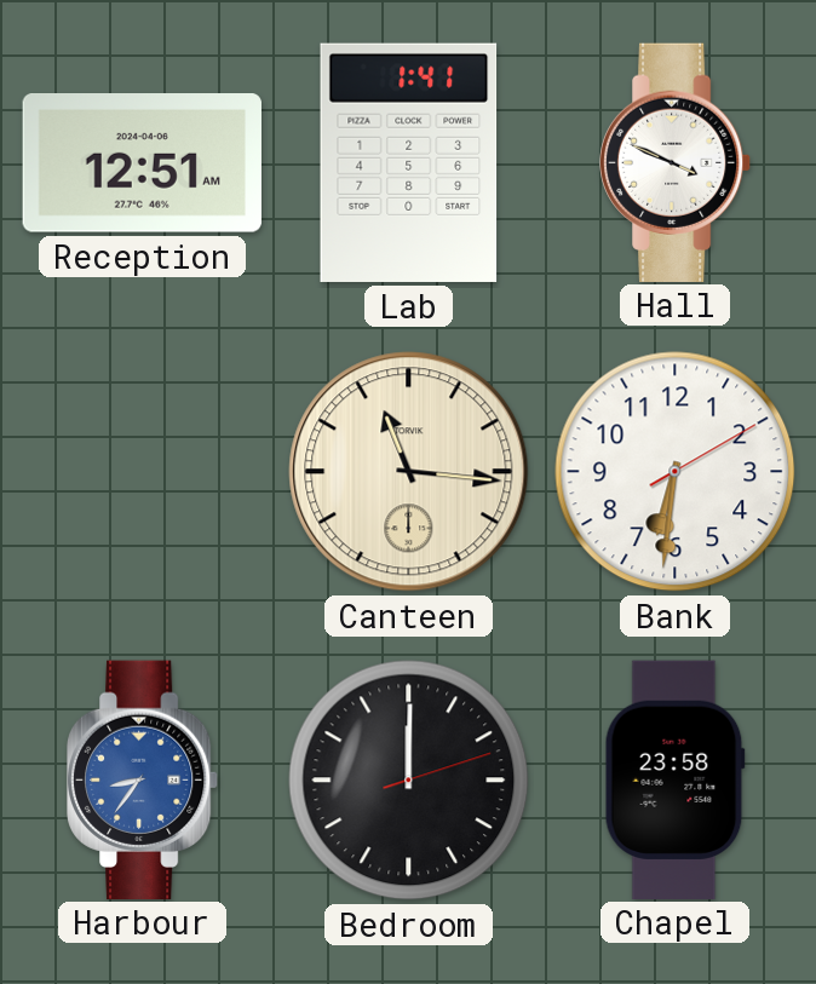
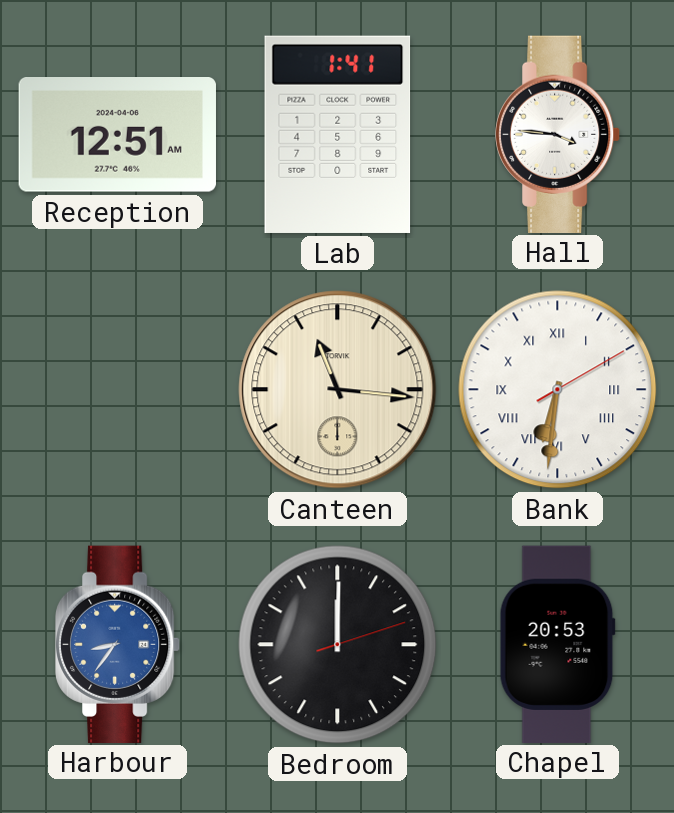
Hall: 3:49 -> 3:46 (559, 134)
Bank numerals: Arabic -> Roman (558, 390)
Chapel: 23:58 -> 20:53 (557, 644)
